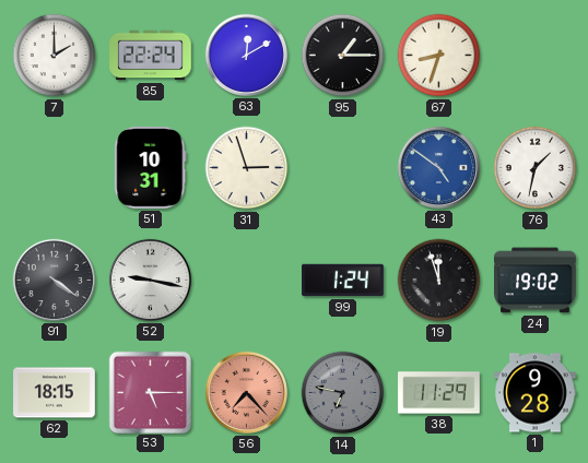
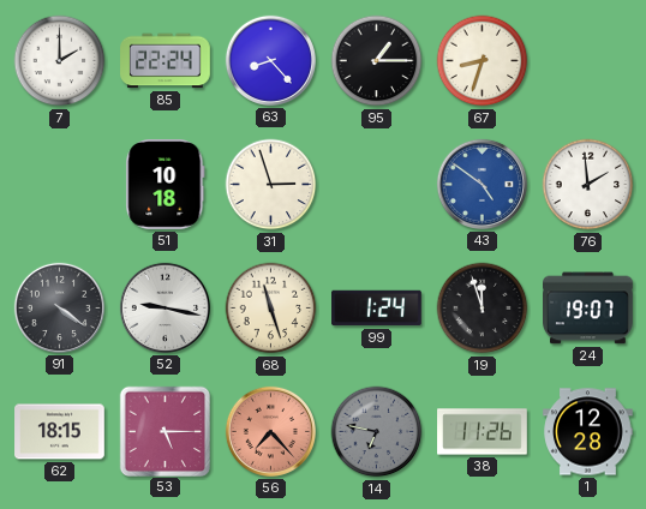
63: 12:10 -> 8:23 (270, 60)
51: 10:31 -> 10:18 (166, 185)
76: 1:32 -> 1:59 (588, 185)
68: none -> 11:27 (271, 309)
24: 19:02 -> 19:07 (588, 309)
38: 11:29 -> 11:26 (483, 432)
1: 9:28 -> 12:28 (588, 432)
